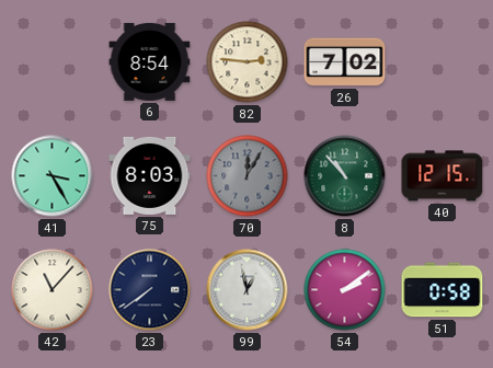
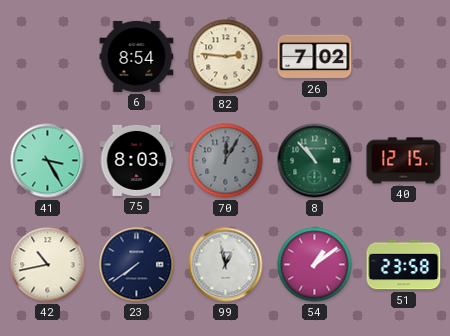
42: 11:07 -> 10:43 (48, 265)
54: 2:09 -> 1:09 (315, 265)
51: 0:58 -> 23:58 (404, 265)
